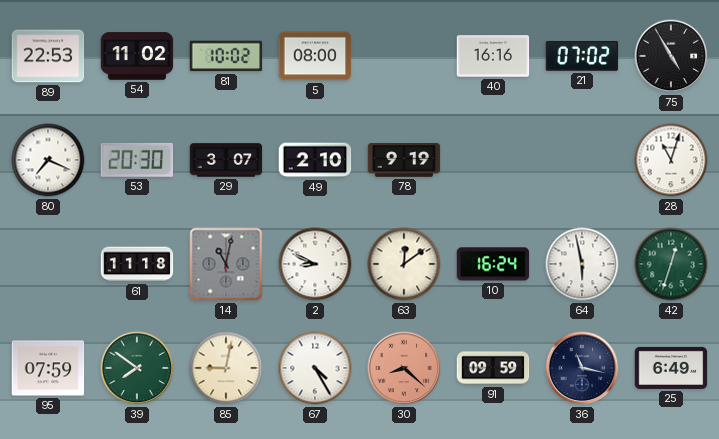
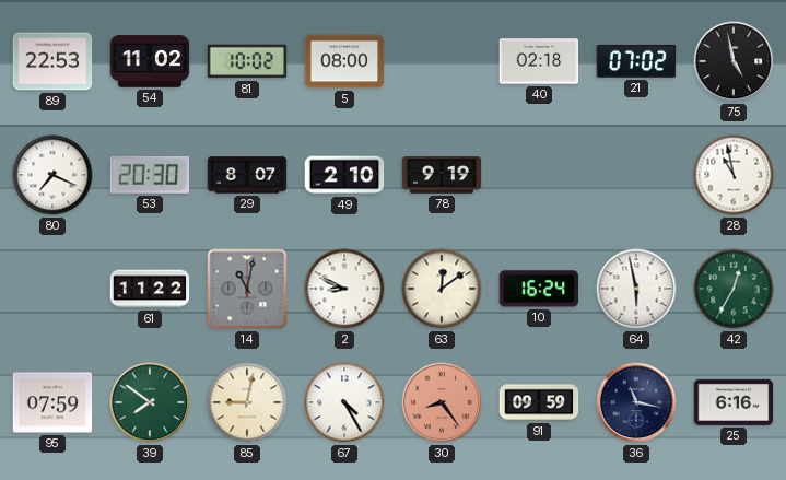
40: 16:16 -> 02:18 (539, 61)
75: 4:55 -> 4:58 (734, 61)
29: 3:07 -> 8:07 (247, 175)
28: 11:03 -> 10:58 (734, 175)
61: 11:18 -> 11:22 (150, 289)
42: 12:33 -> 12:35 (734, 289)
30: 8:22 -> 8:24 (442, 402)
25: 6:49 -> 6:16 (734, 402)
